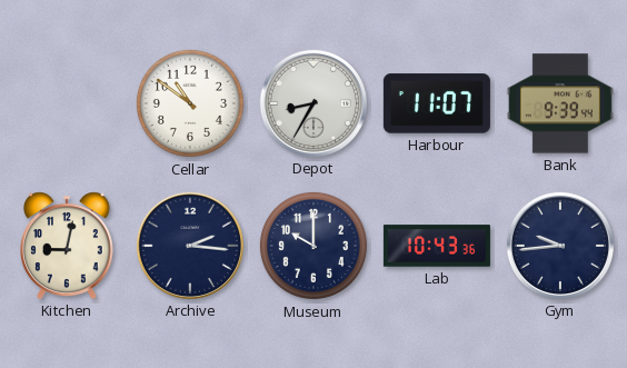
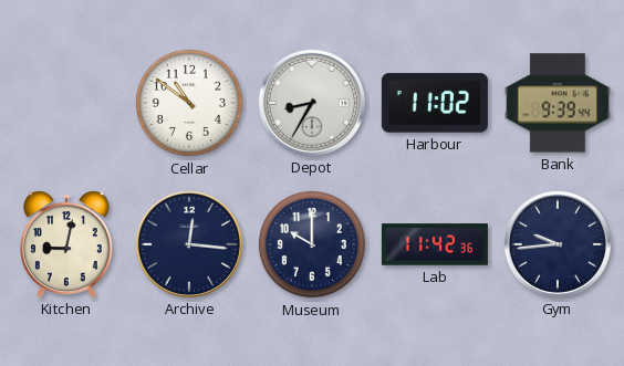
Harbour: 11:07 -> 11:02 (435, 103)
Archive: 2:16 -> 12:16 (189, 244)
Lab: 10:43 -> 11:42 (435, 244)
